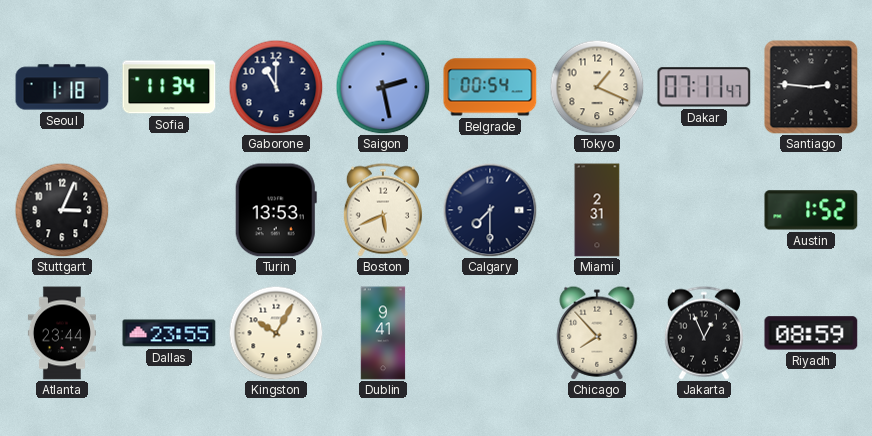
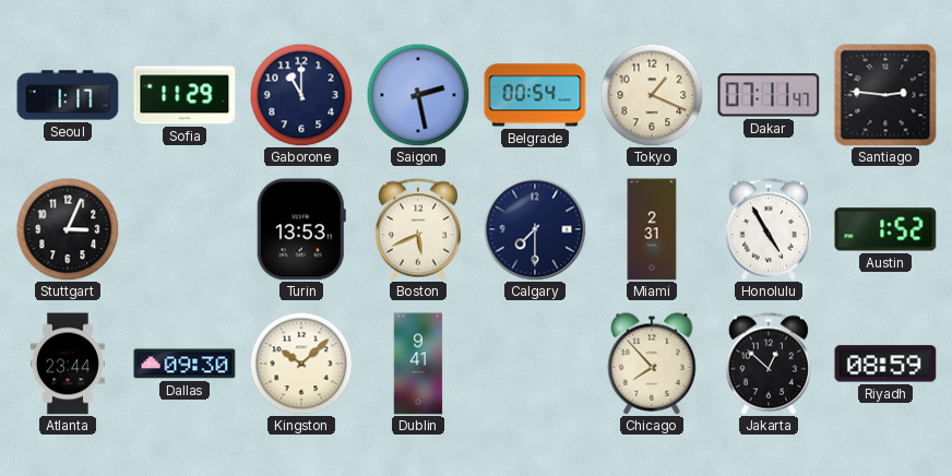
Seoul: 1:18 -> 1:17 (68, 95)
Sofia: 11:34 -> 11:29 (185, 95)
Honolulu: none -> 4:55 (769, 229)
Dallas: 23:55 -> 09:30 (185, 364)
Kingston: 10:05 -> 10:08 (301, 364)
Jakarta: 12:56 -> 12:52 (769, 364)
